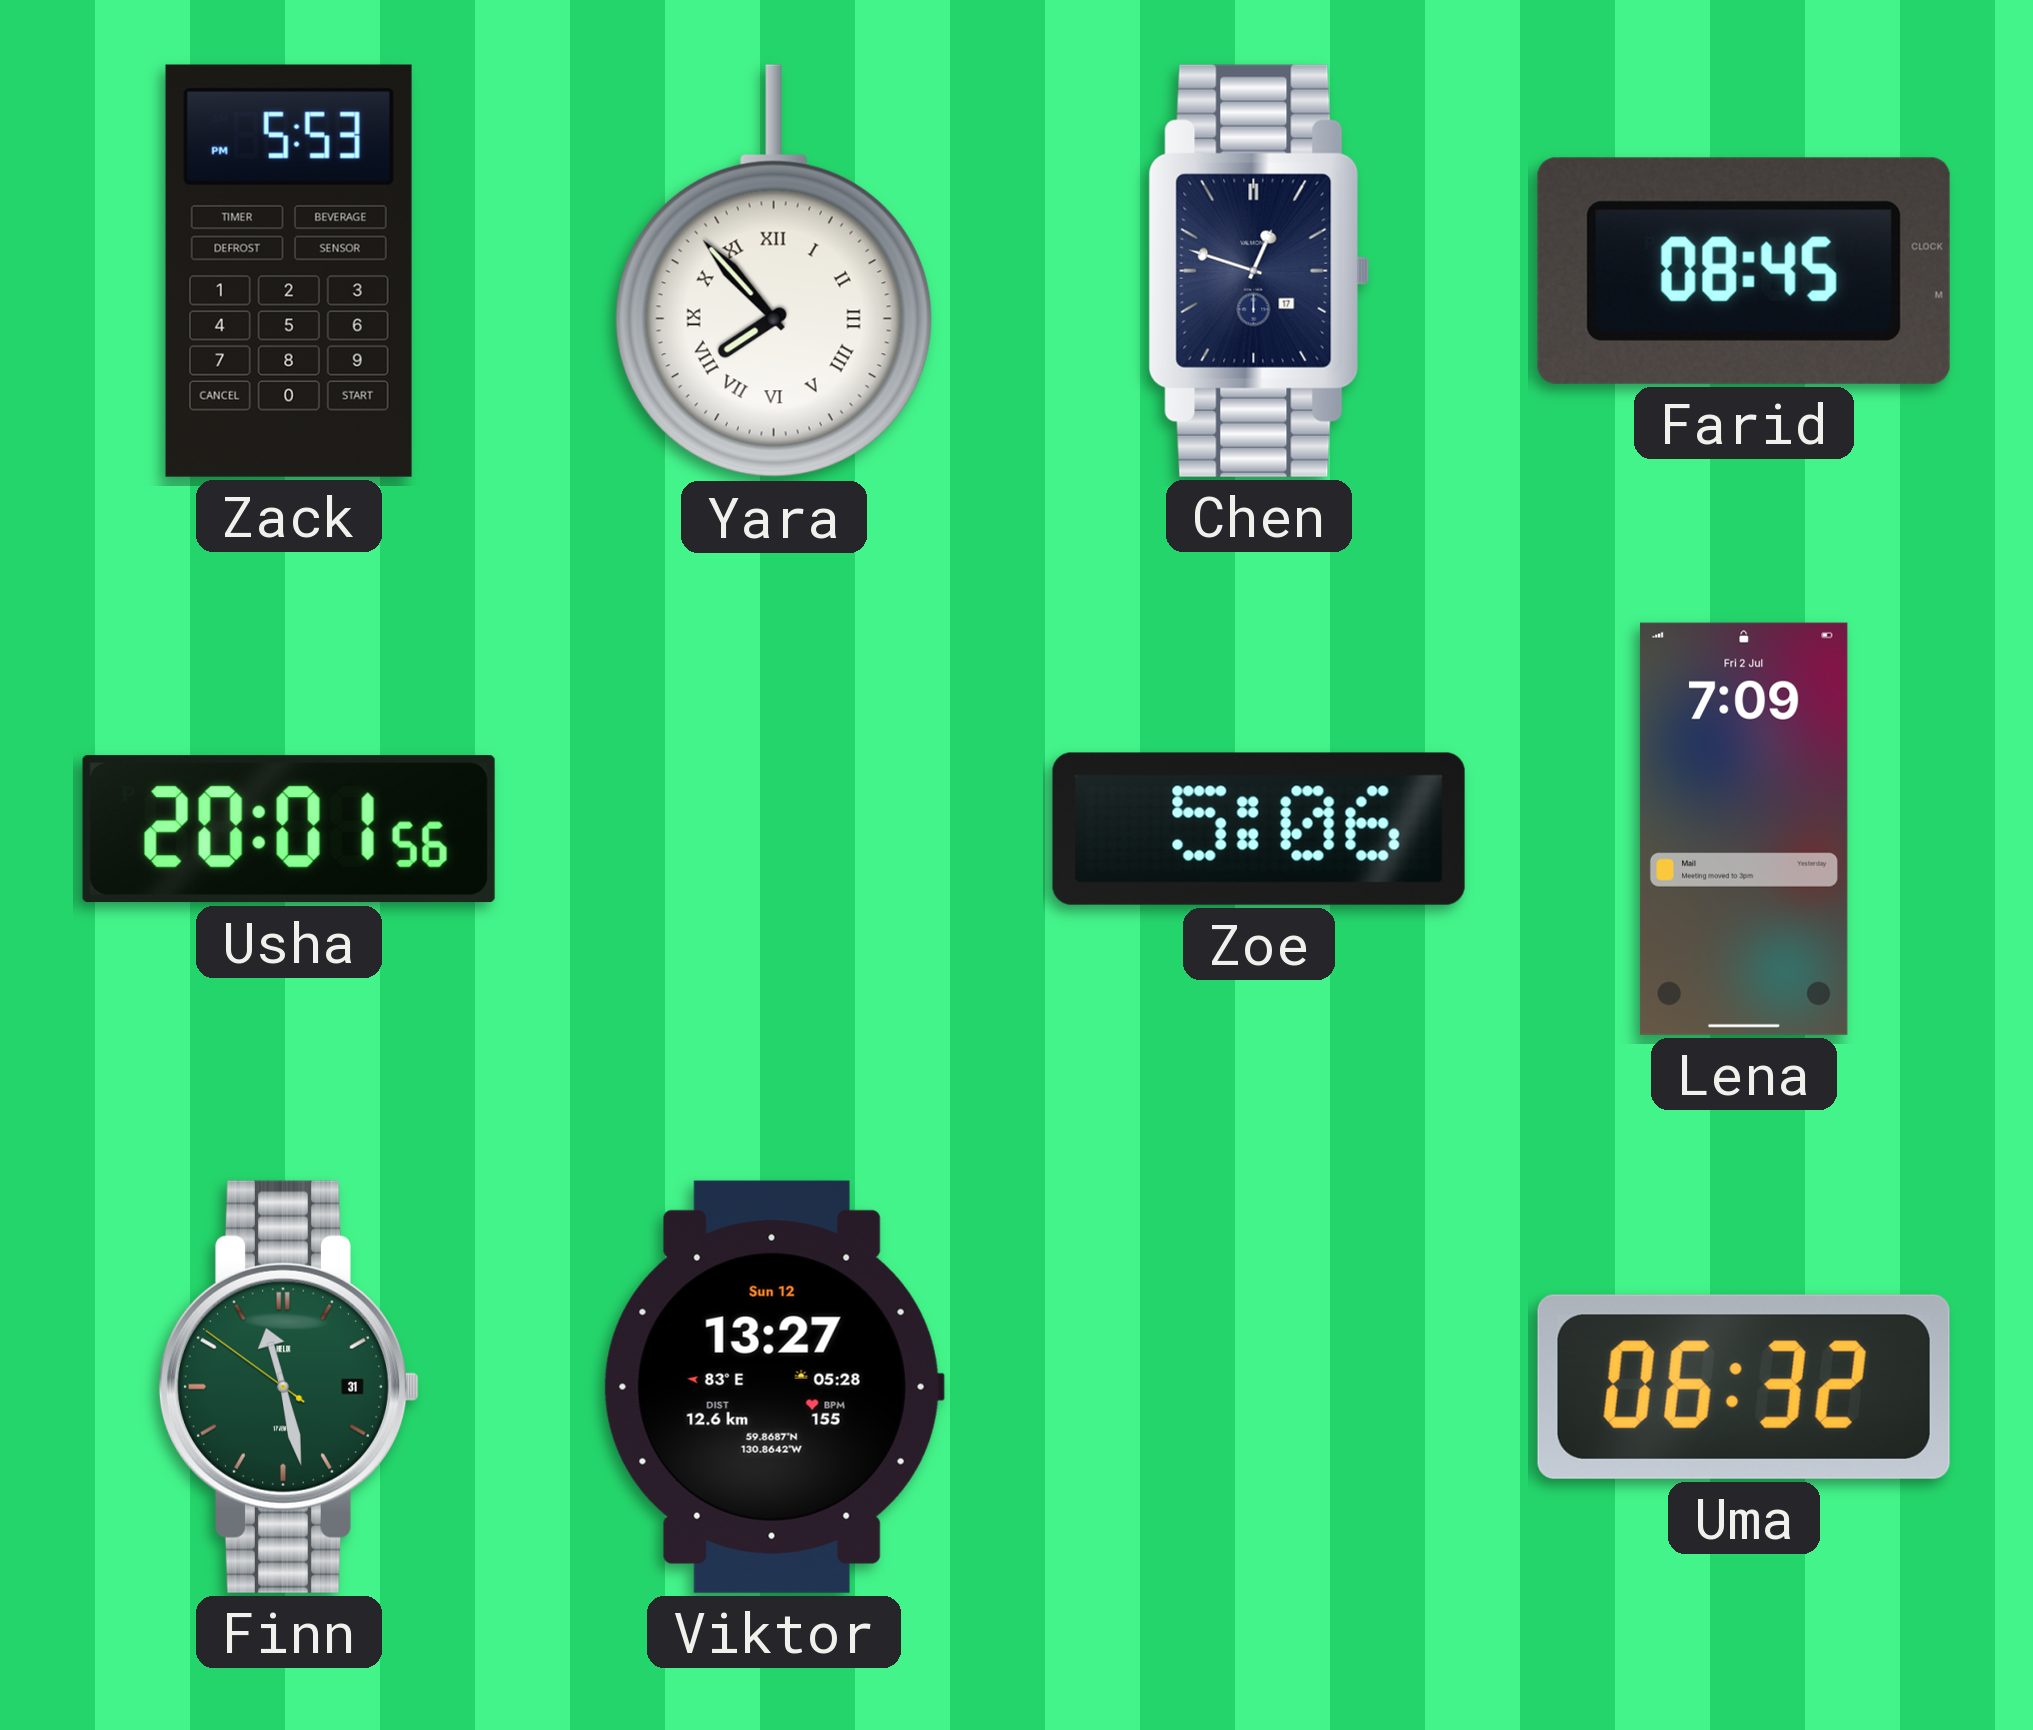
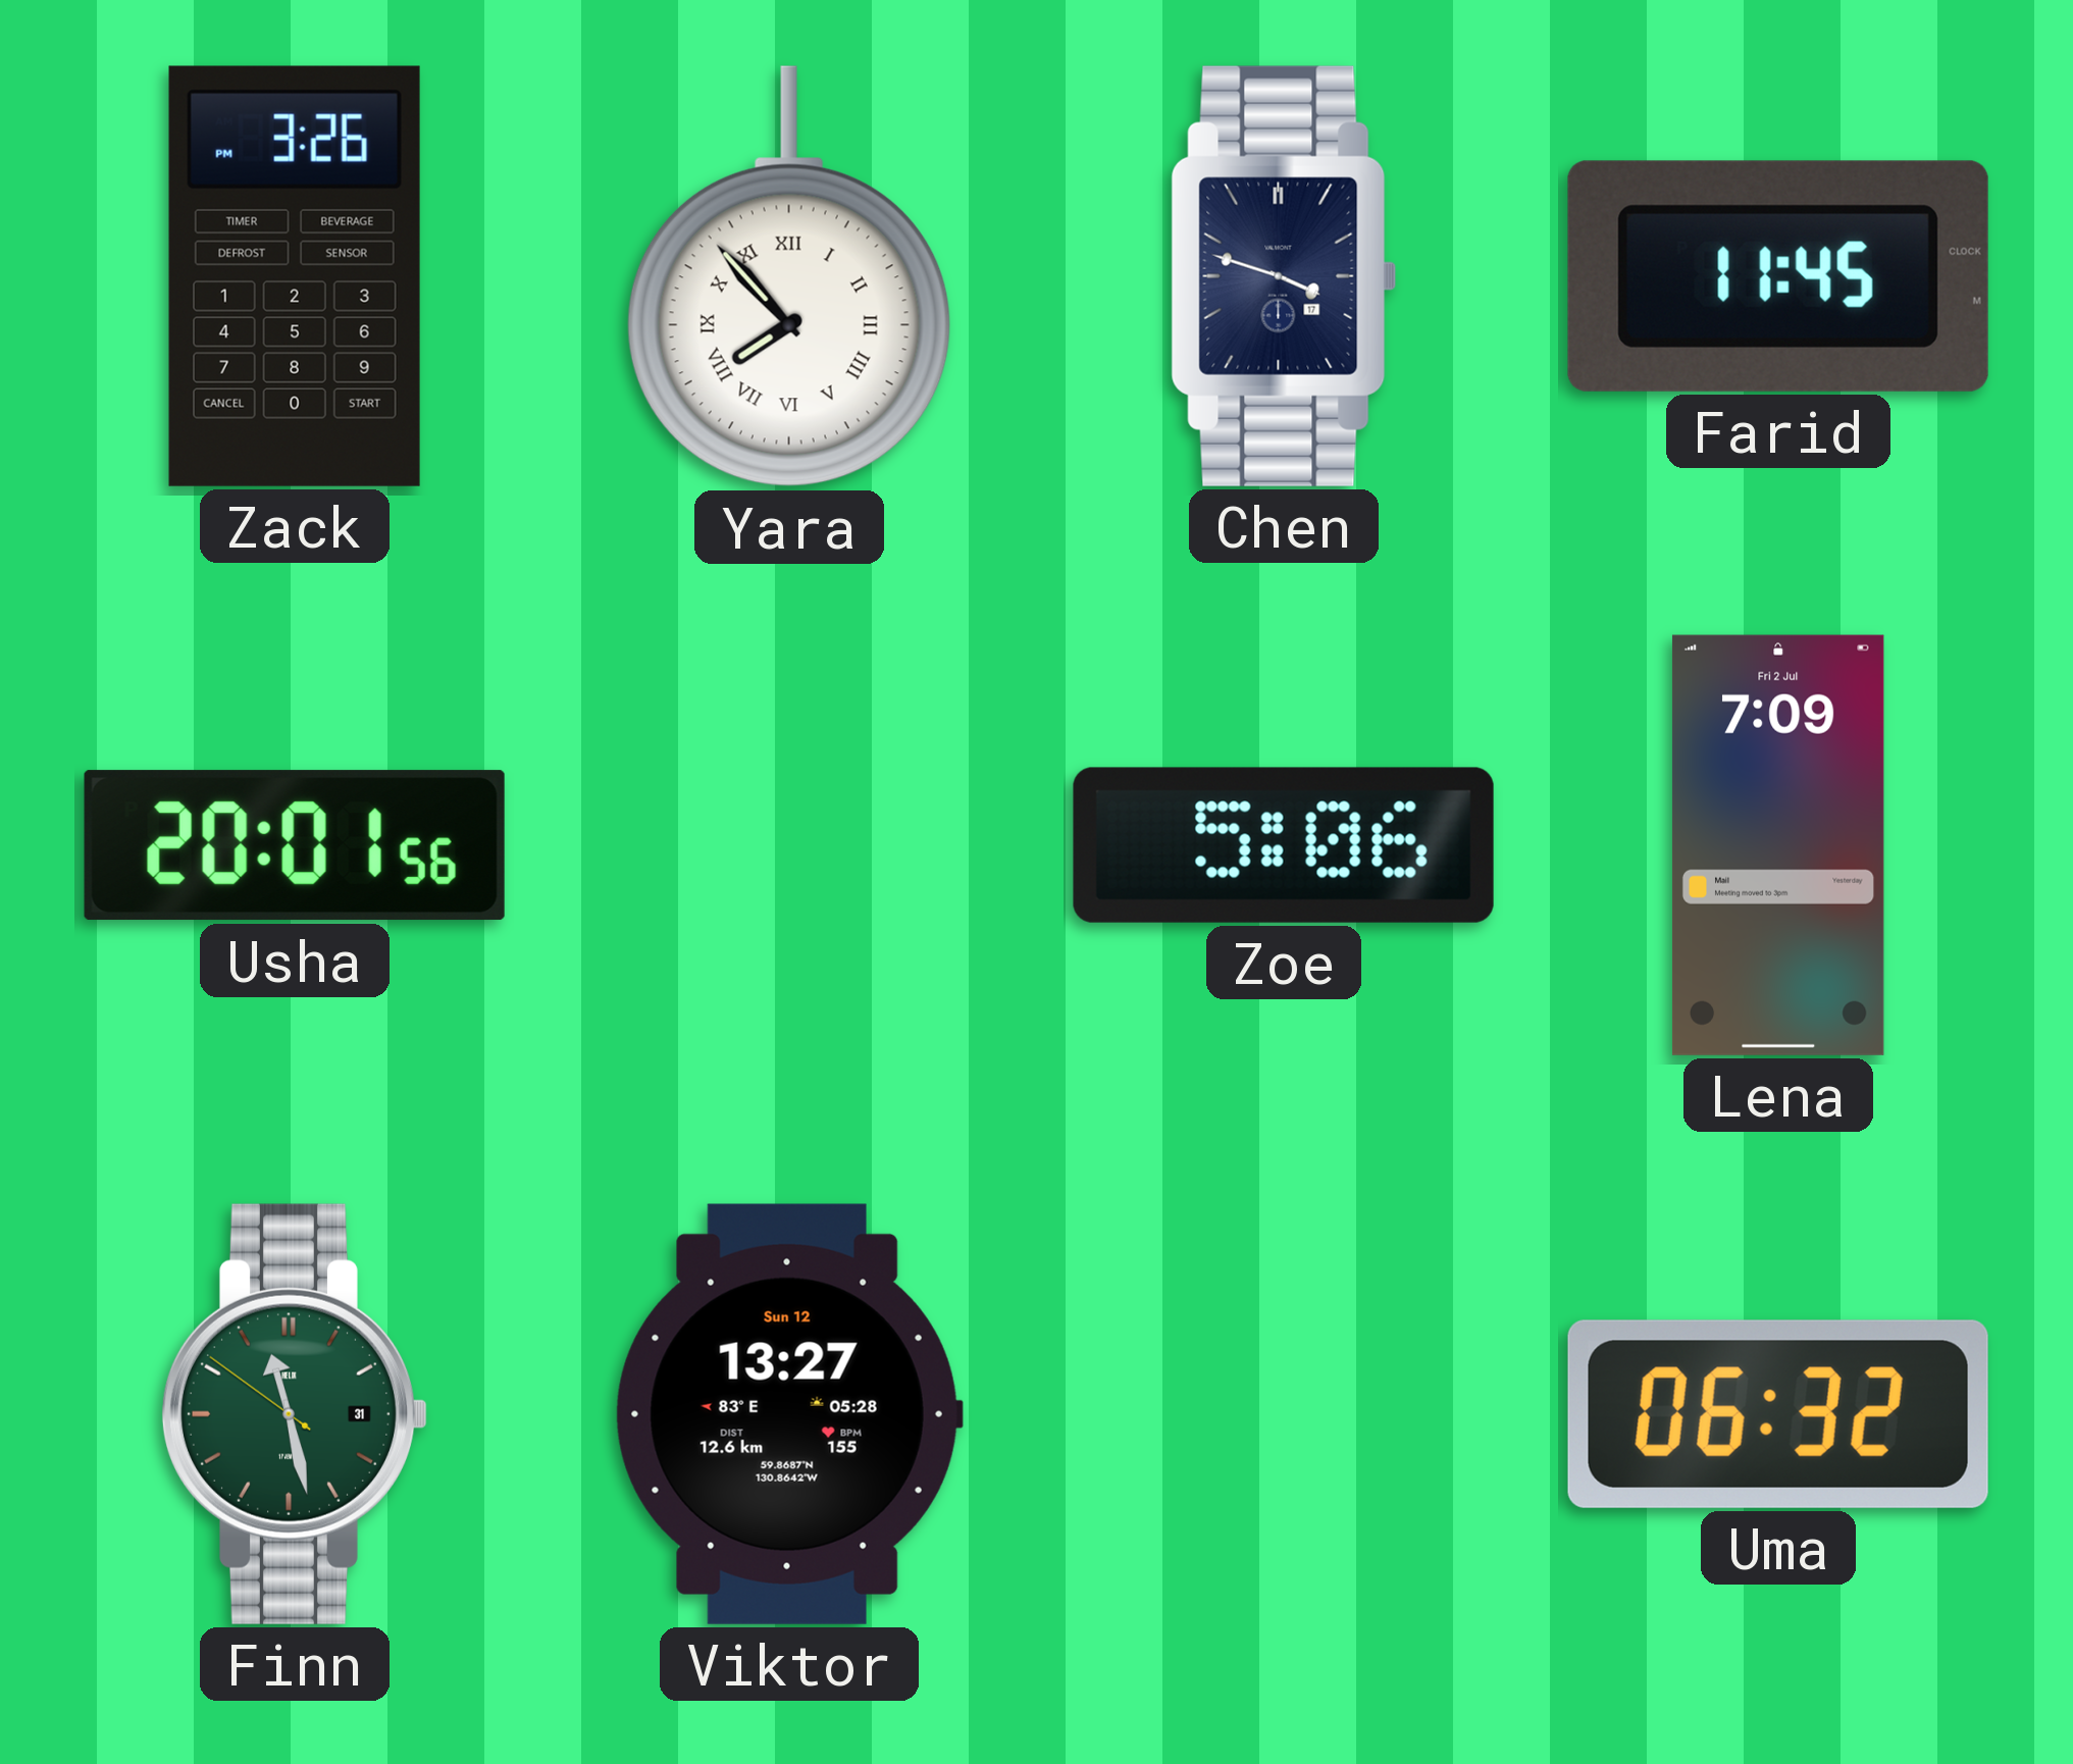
Zack: 5:53 -> 3:26 (295, 276)
Chen: 12:48 -> 3:48 (1284, 276)
Farid: 08:45 -> 11:45 (1778, 276)
